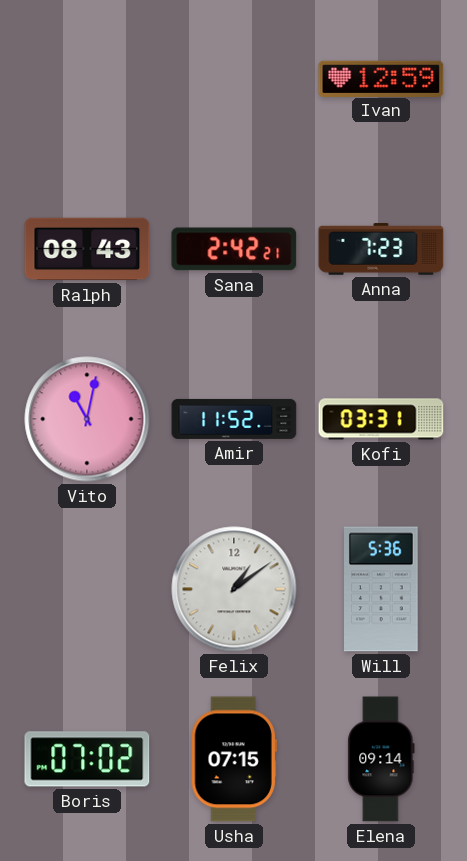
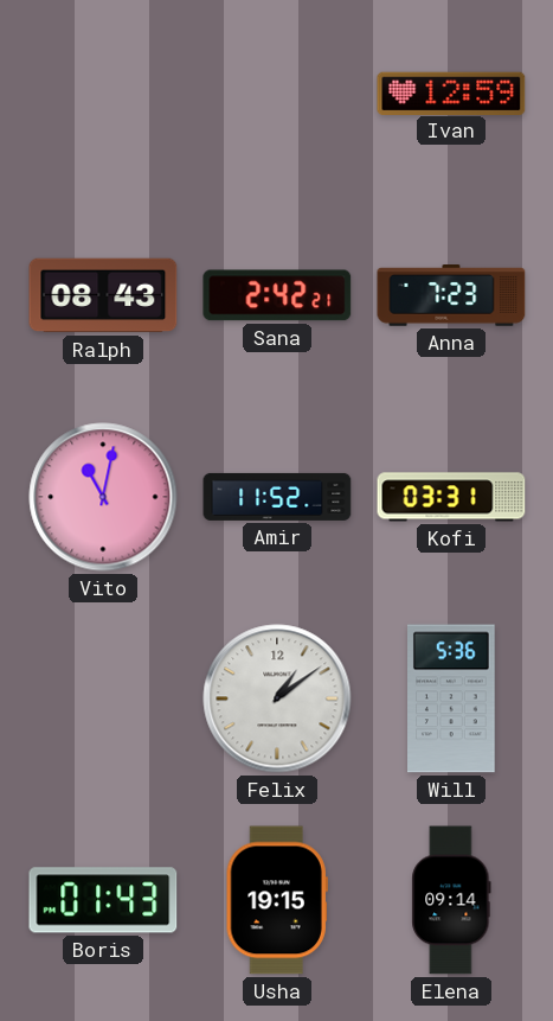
Boris: 07:02 -> 01:43 (103, 900)
Usha: 07:15 -> 19:15 (277, 900)
